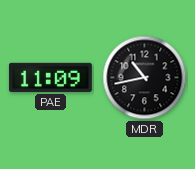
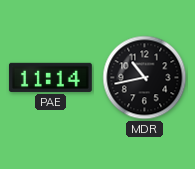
PAE: 11:09 -> 11:14 (50, 77)
